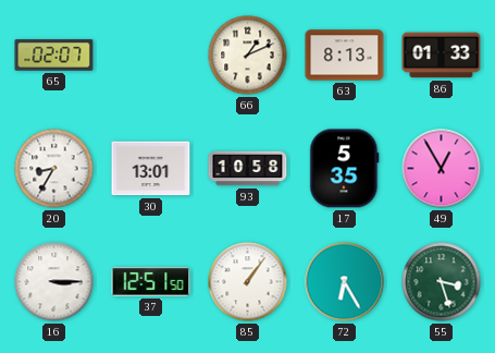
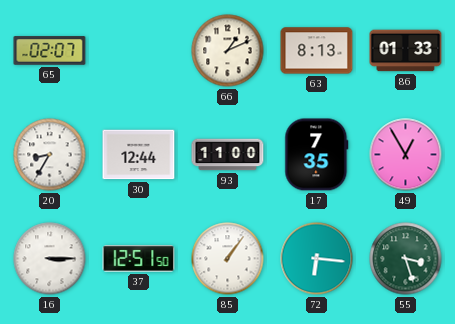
30: 13:01 -> 12:44 (139, 155)
93: 10:58 -> 11:00 (228, 155)
17: 5:35 -> 7:35 (317, 155)
72: 6:25 -> 6:16 (317, 259)
